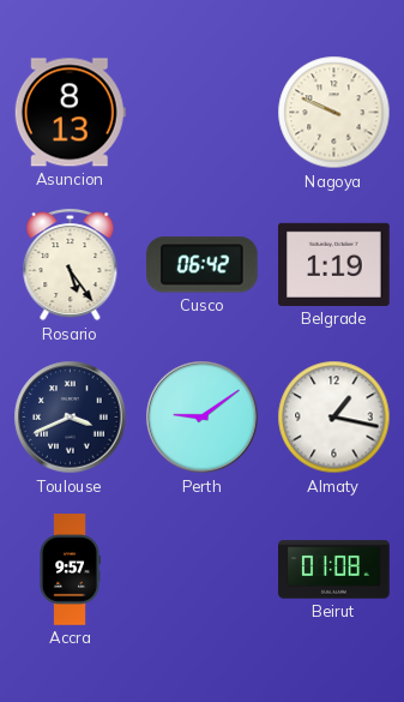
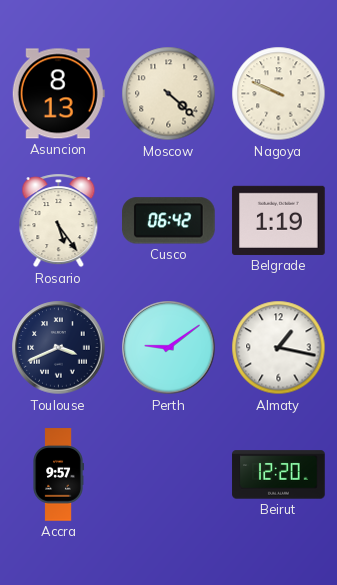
Moscow: none -> 4:22 (169, 94)
Beirut: 01:08 -> 12:20 (279, 475)
